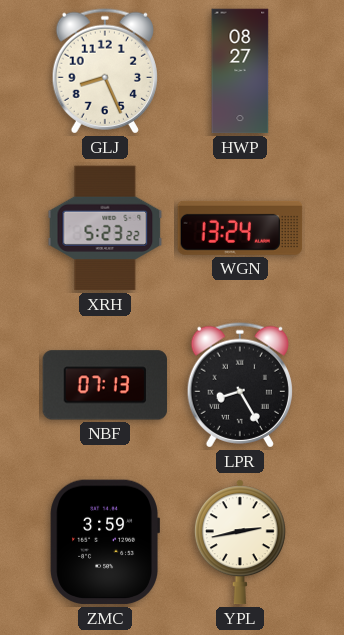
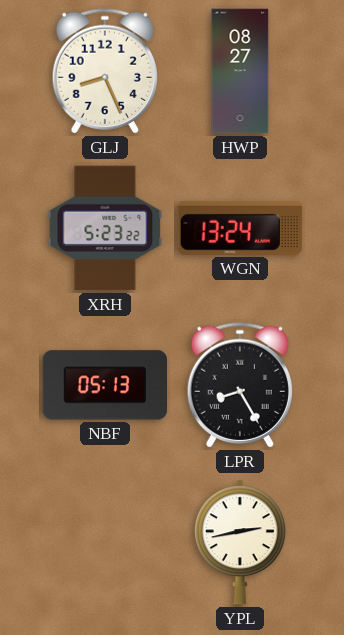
NBF: 07:13 -> 05:13 (105, 385)
ZMC: 3:59 -> none (104, 542)
